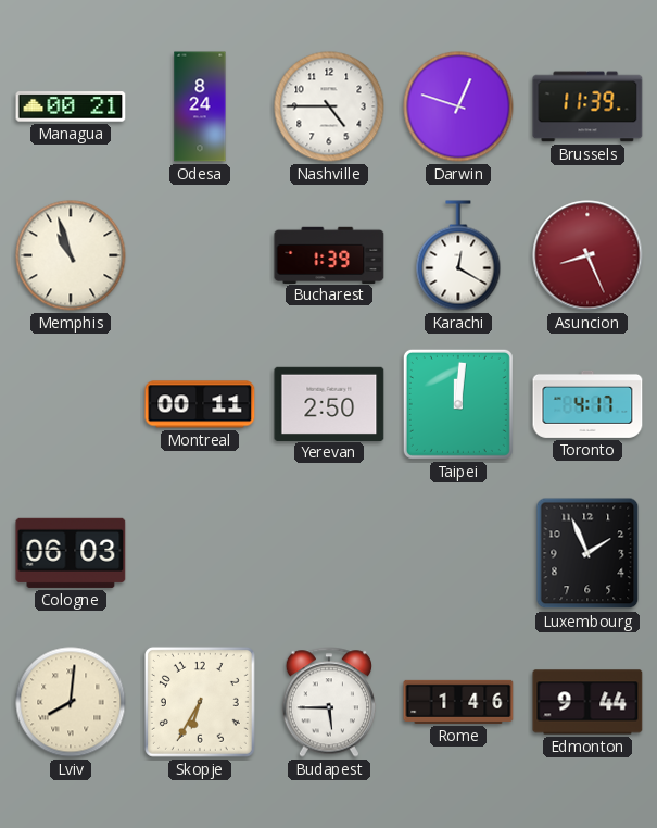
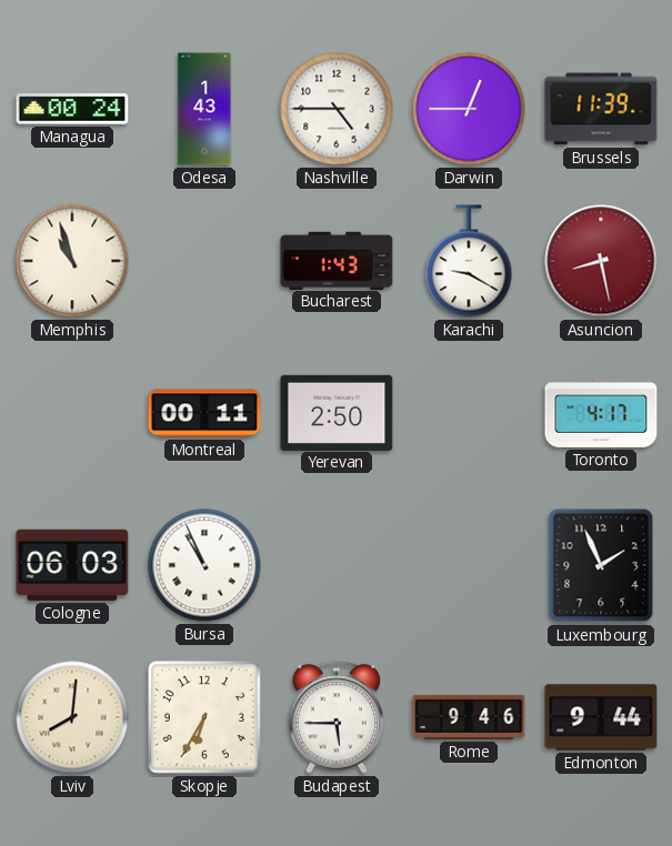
Managua: 00:21 -> 00:24 (72, 109)
Odesa: 8:24 -> 1:43 (204, 109)
Darwin: 12:48 -> 12:45 (469, 109)
Bucharest: 1:39 -> 1:43 (337, 260)
Karachi: 12:20 -> 9:20 (469, 261)
Asuncion: 8:26 -> 8:28 (601, 261)
Taipei: 12:01 -> none (458, 404)
Bursa: none -> 10:56 (204, 565)
Rome: 1:46 -> 9:46 (469, 717)
